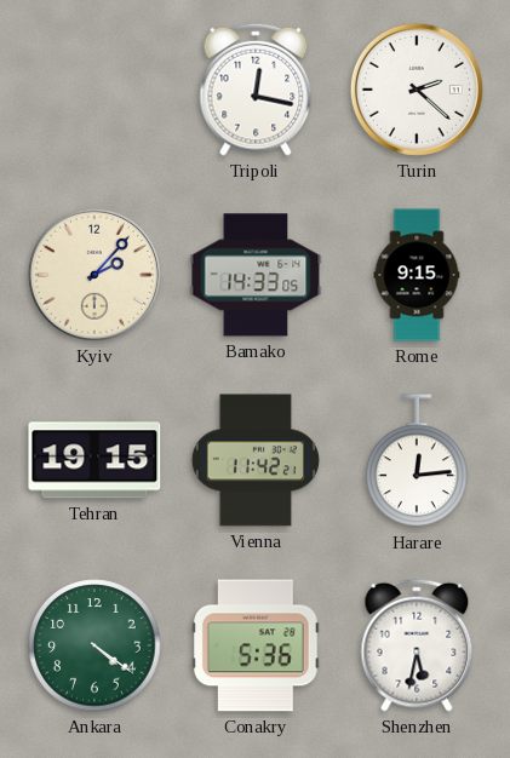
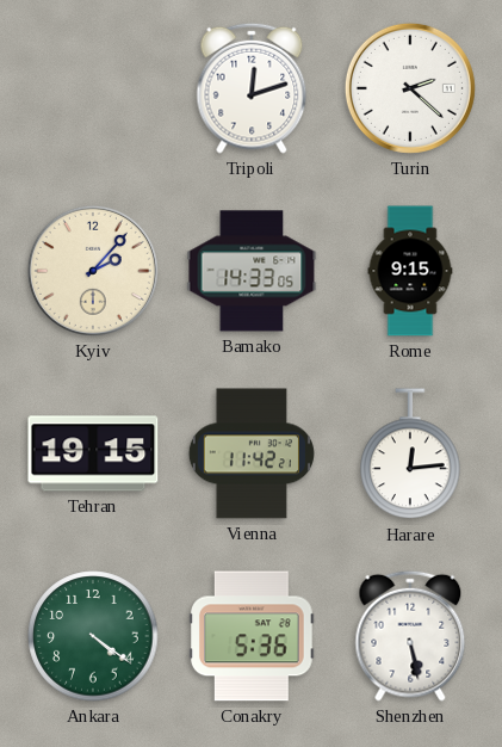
Tripoli: 12:17 -> 12:12 (252, 88)
Shenzhen: 5:32 -> 5:28 (410, 636)
